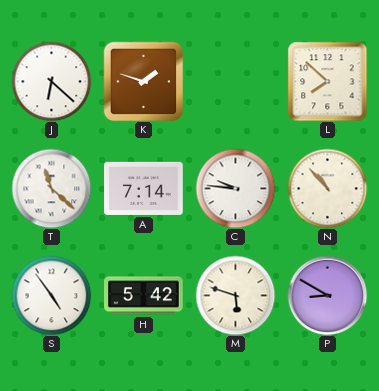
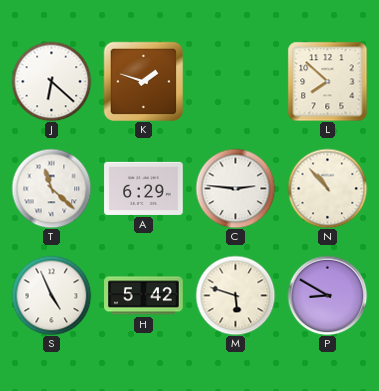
A: 7:14 -> 6:29 (144, 188)
C: 9:46 -> 2:46 (235, 188)
S: 4:54 -> 4:56 (51, 295)
